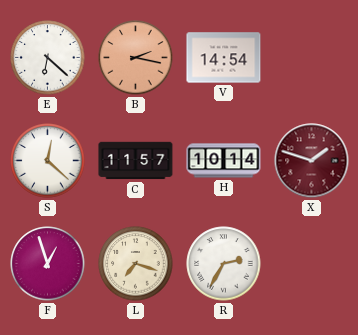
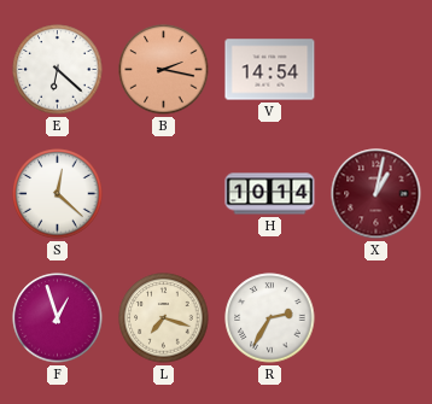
C: 11:57 -> none (136, 161)
X: 1:48 -> 1:02 (376, 194)
